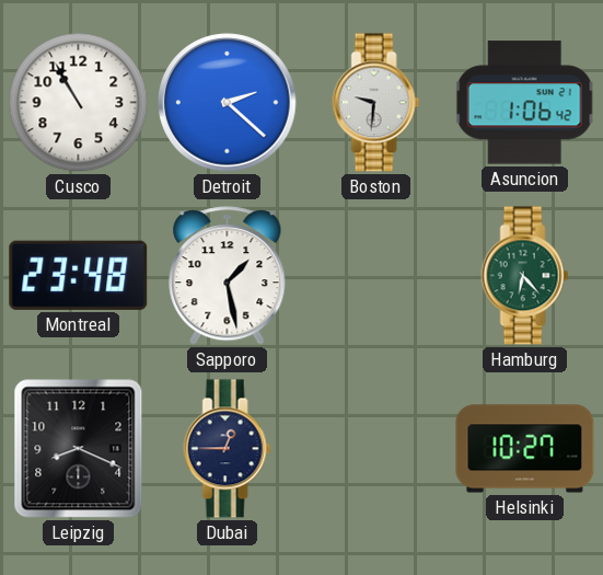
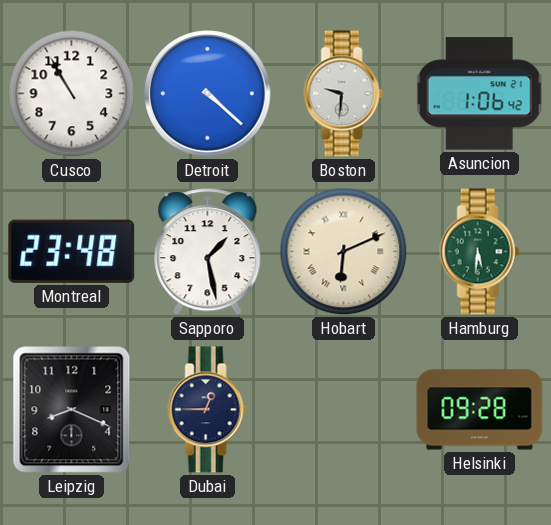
Detroit: 2:22 -> 4:22 (208, 94)
Hobart: none -> 6:11 (344, 252)
Hamburg: 6:23 -> 5:31 (480, 252)
Helsinki: 10:27 -> 09:28 (480, 410)
